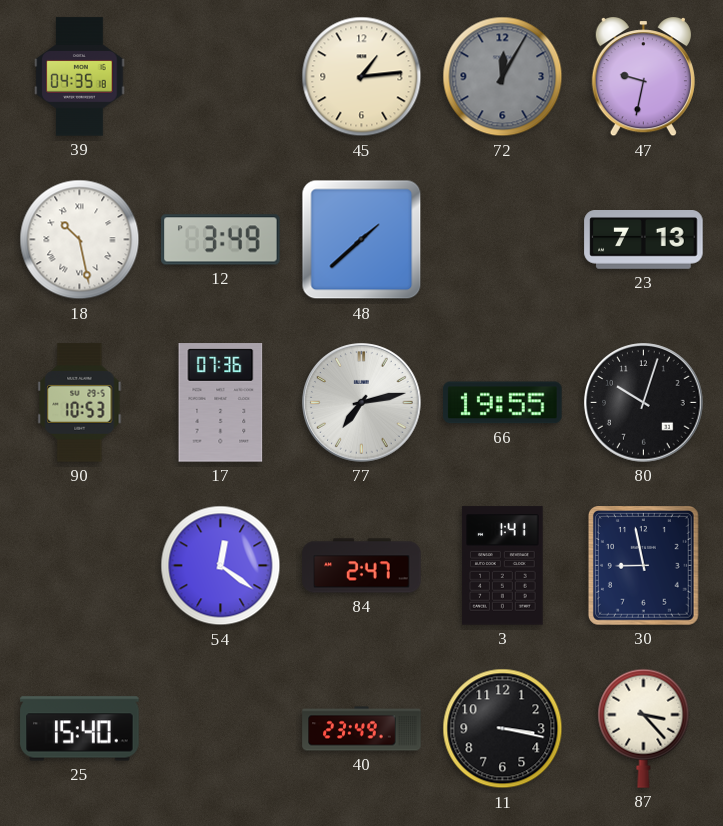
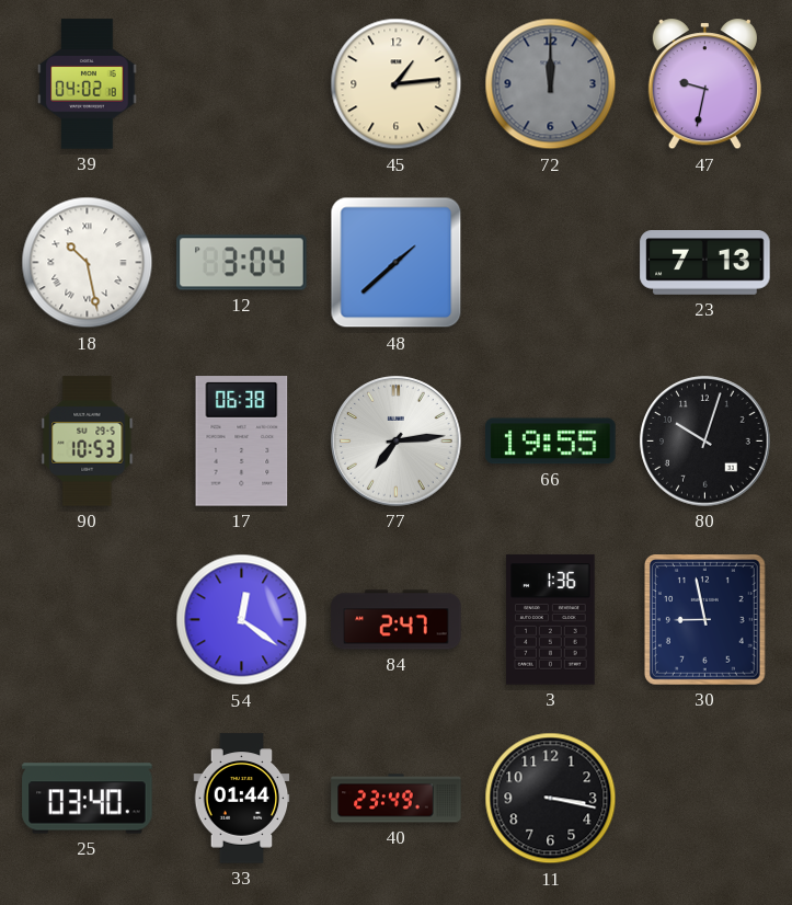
39: 04:35 -> 04:02 (88, 84)
72: 12:05 -> 12:00 (551, 84)
12: 3:49 -> 3:04 (242, 263)
17: 07:36 -> 06:38 (242, 442)
77: 7:13 -> 7:14 (397, 442)
3: 1:41 -> 1:36 (551, 620)
25: 15:40 -> 03:40 (88, 799)
33: none -> 01:44 (242, 799)
87: 3:23 -> none (644, 728)
